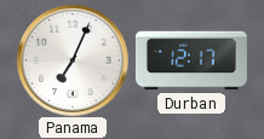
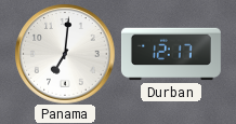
Panama: 7:04 -> 7:01 (65, 54)
